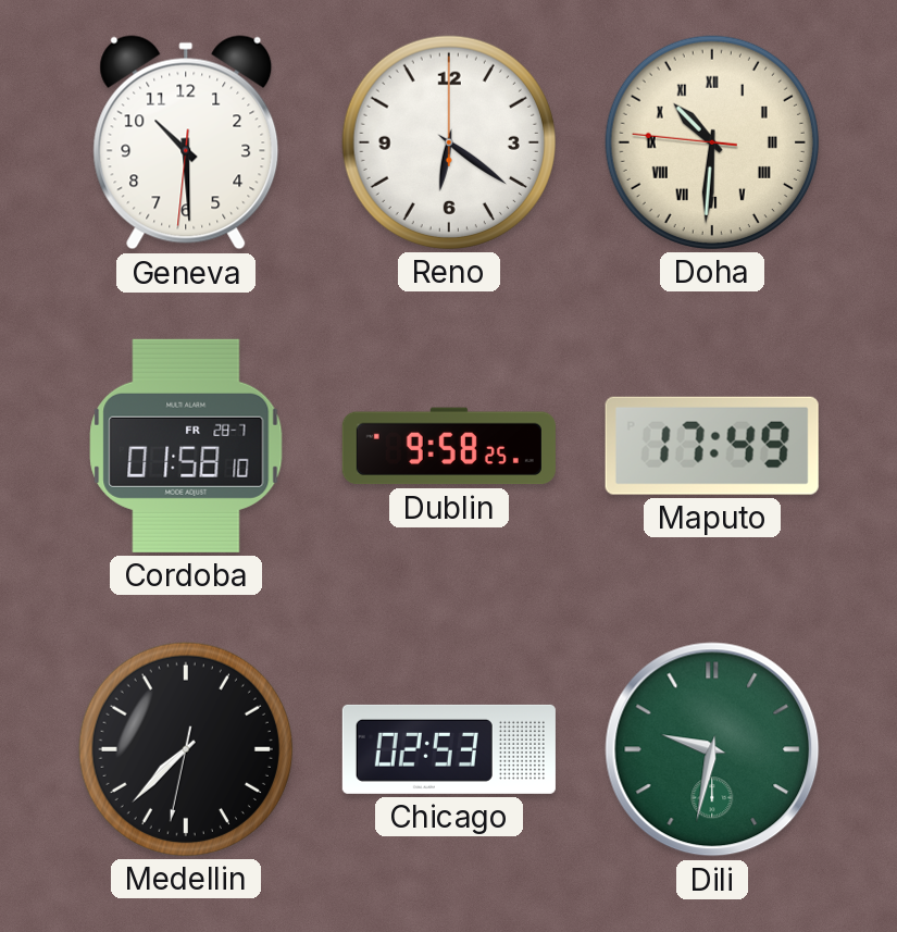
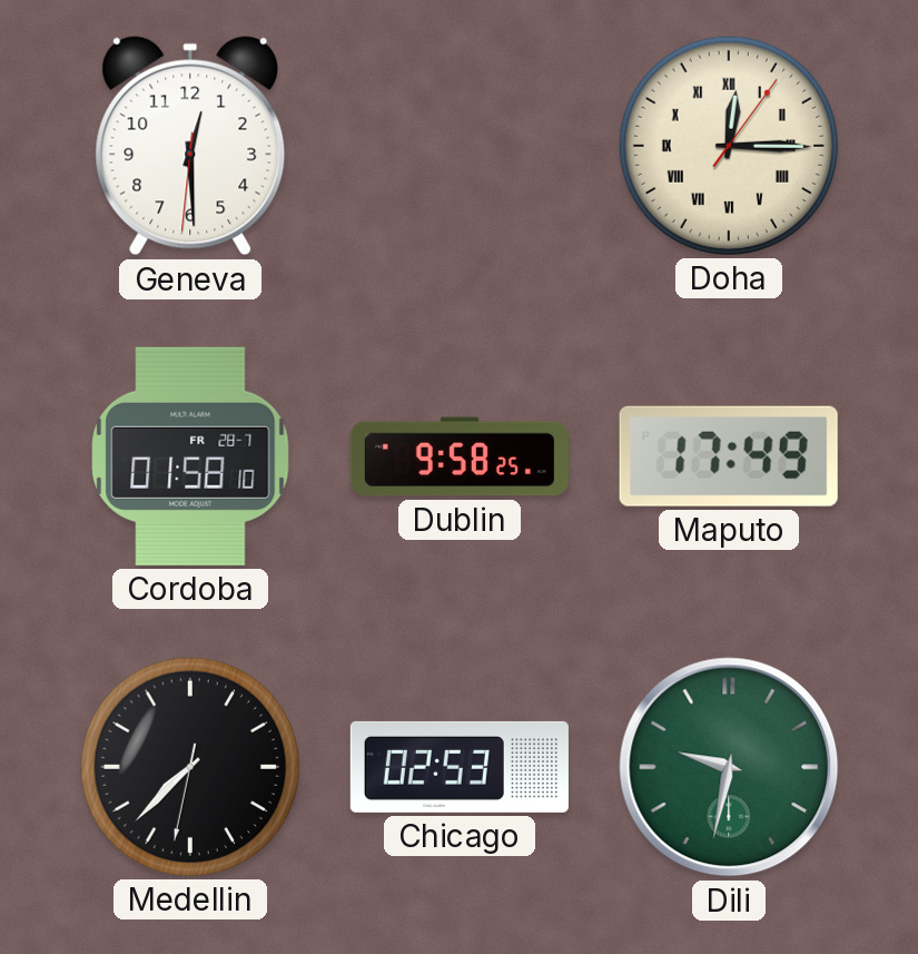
Geneva: 10:29 -> 12:29 (190, 146)
Reno: 6:21 -> none (449, 142)
Doha: 10:30 -> 12:15 (729, 146)
